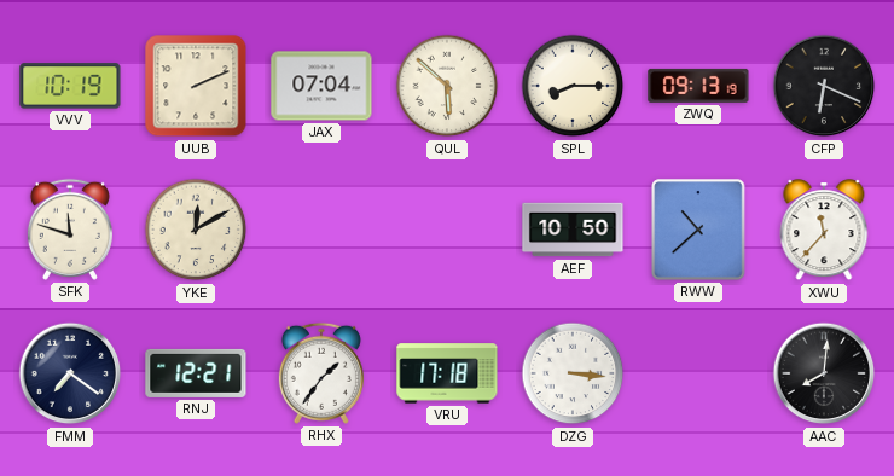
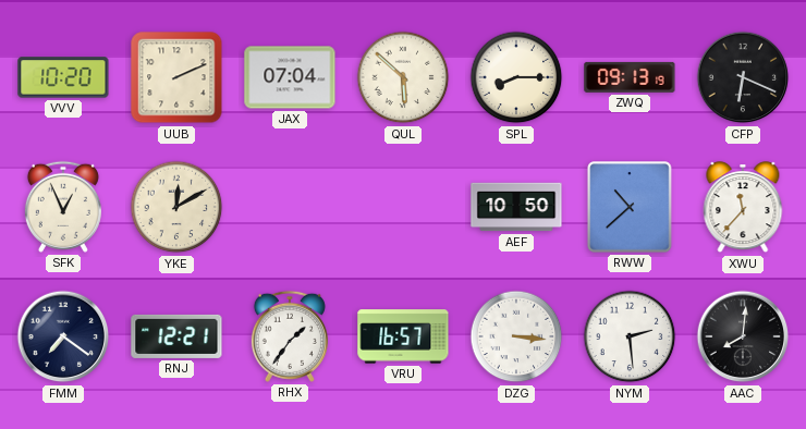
VVV: 10:19 -> 10:20 (63, 77)
SFK: 11:48 -> 12:56 (63, 207)
VRU: 17:18 -> 16:57 (403, 336)
NYM: none -> 2:29 (630, 336)
